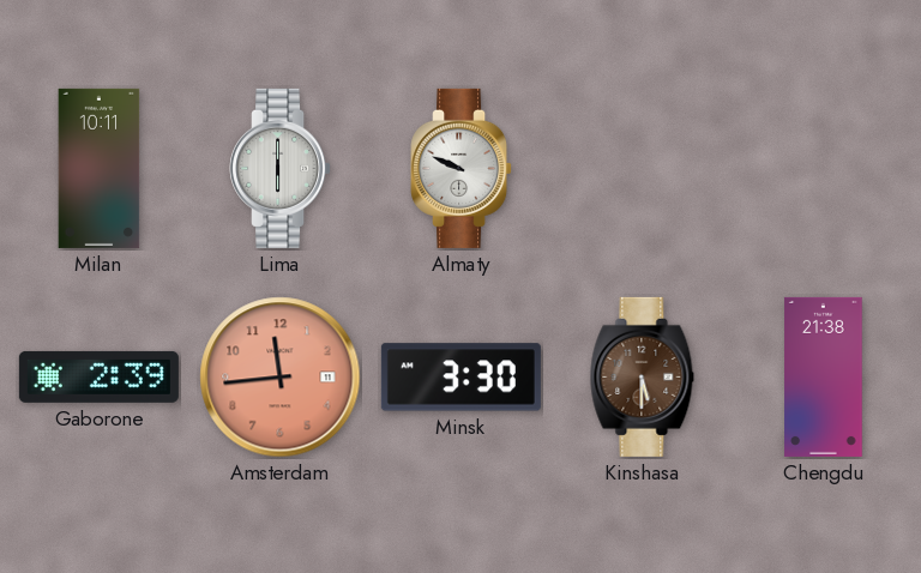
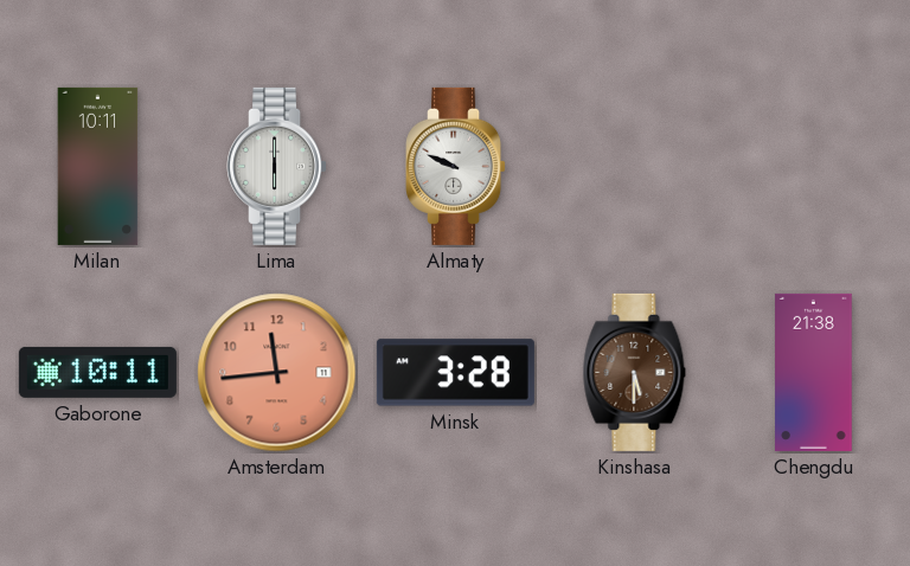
Gaborone: 2:39 -> 10:11 (97, 372)
Minsk: 3:30 -> 3:28 (455, 373)
